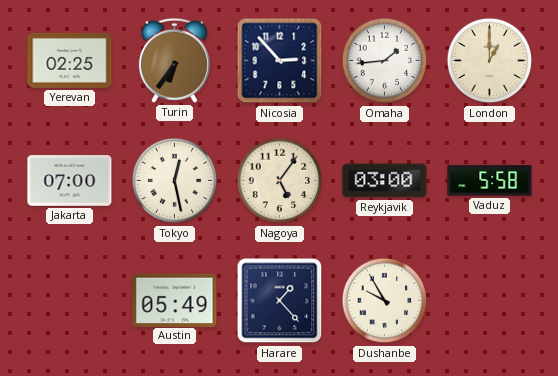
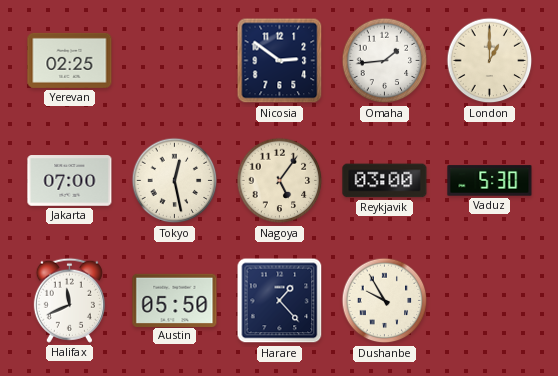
Turin: 6:36 -> none (174, 60)
Nicosia: 2:53 -> 2:51 (280, 61)
Vaduz: 5:58 -> 5:30 (490, 181)
Halifax: none -> 11:41 (69, 300)
Austin: 05:49 -> 05:50 (175, 300)
